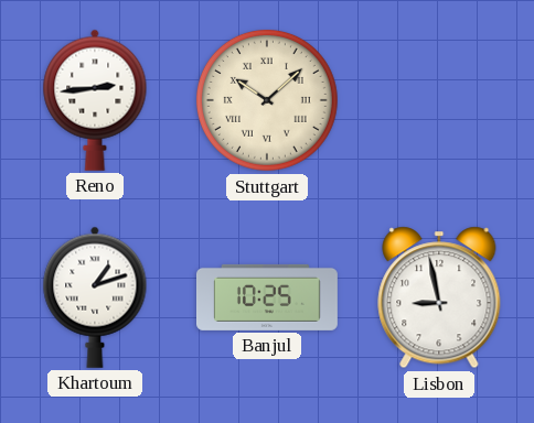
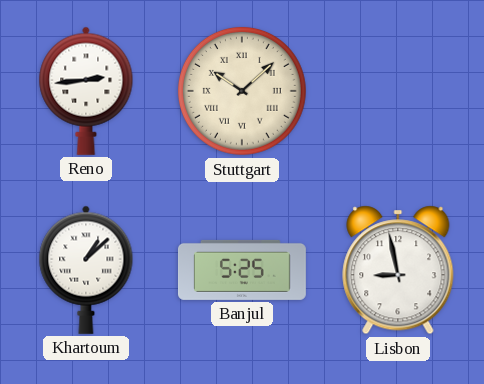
Khartoum: 1:12 -> 1:08 (86, 270)
Banjul: 10:25 -> 5:25 (243, 270)
